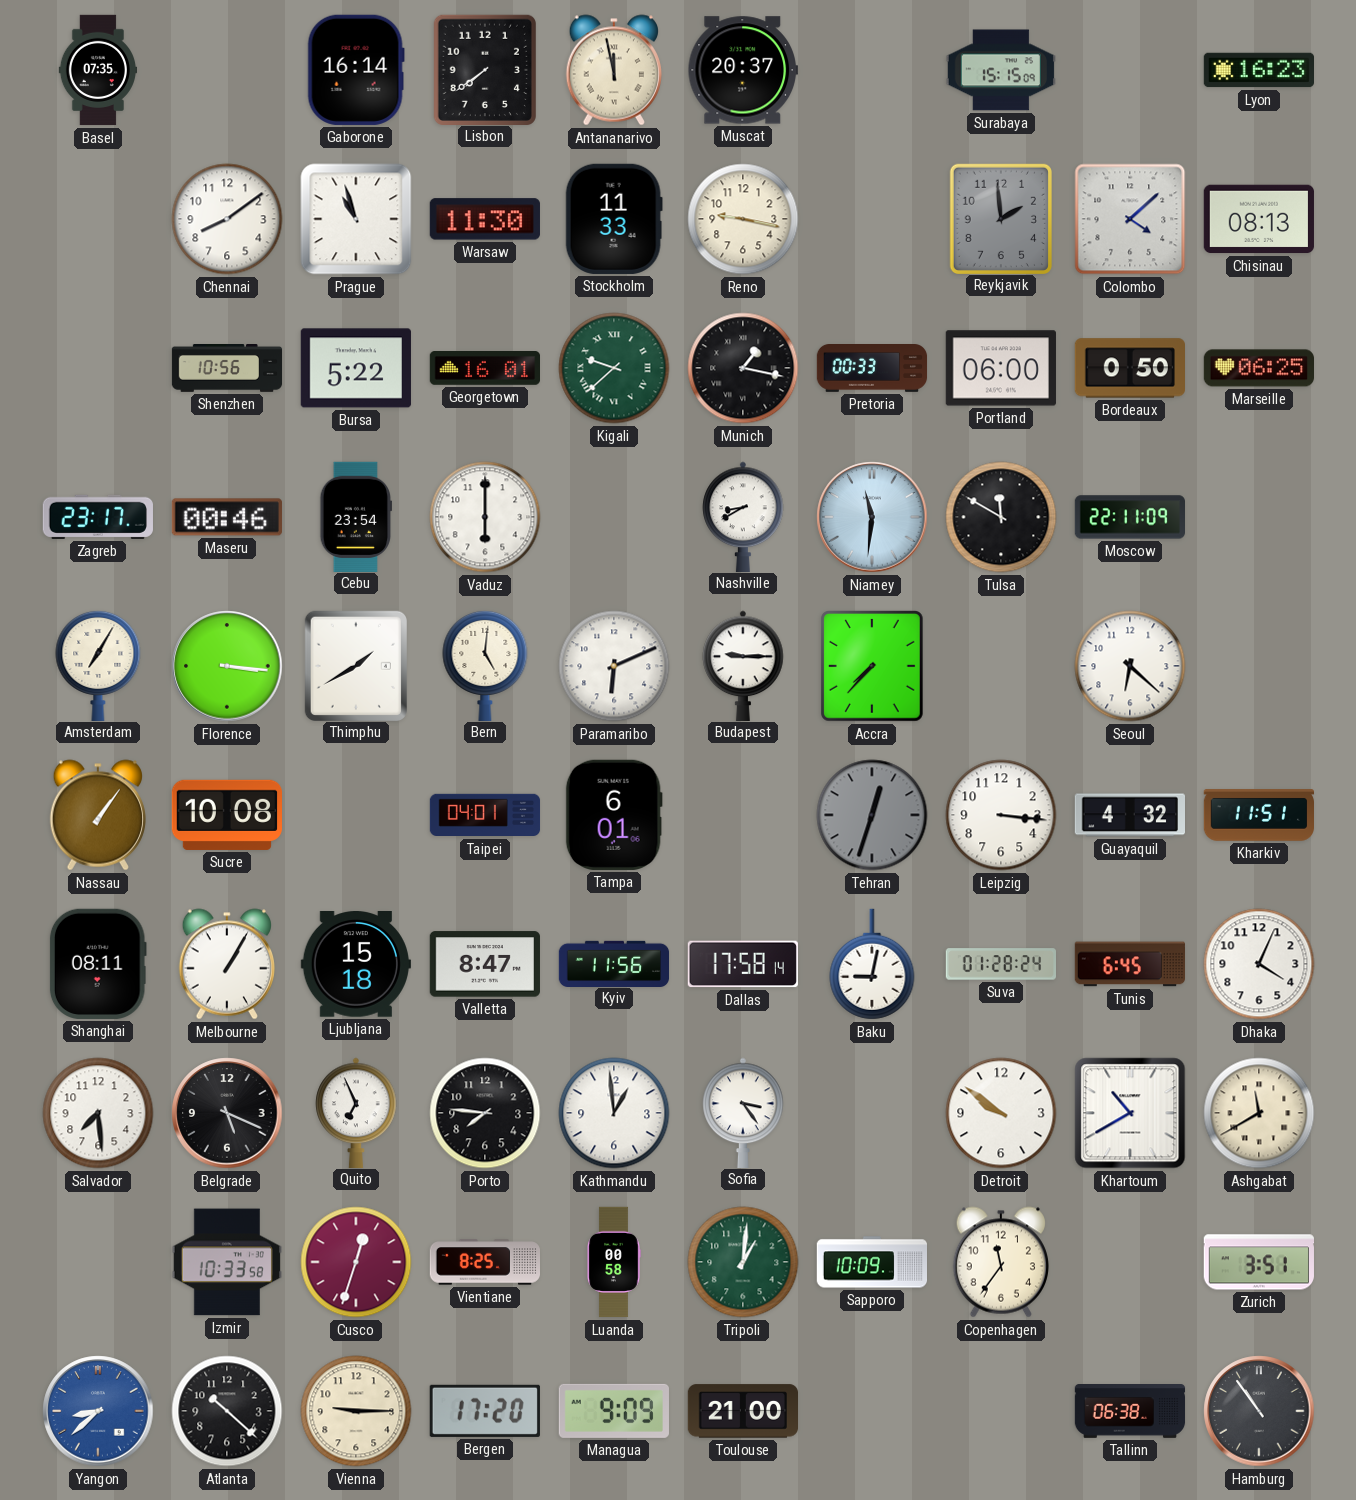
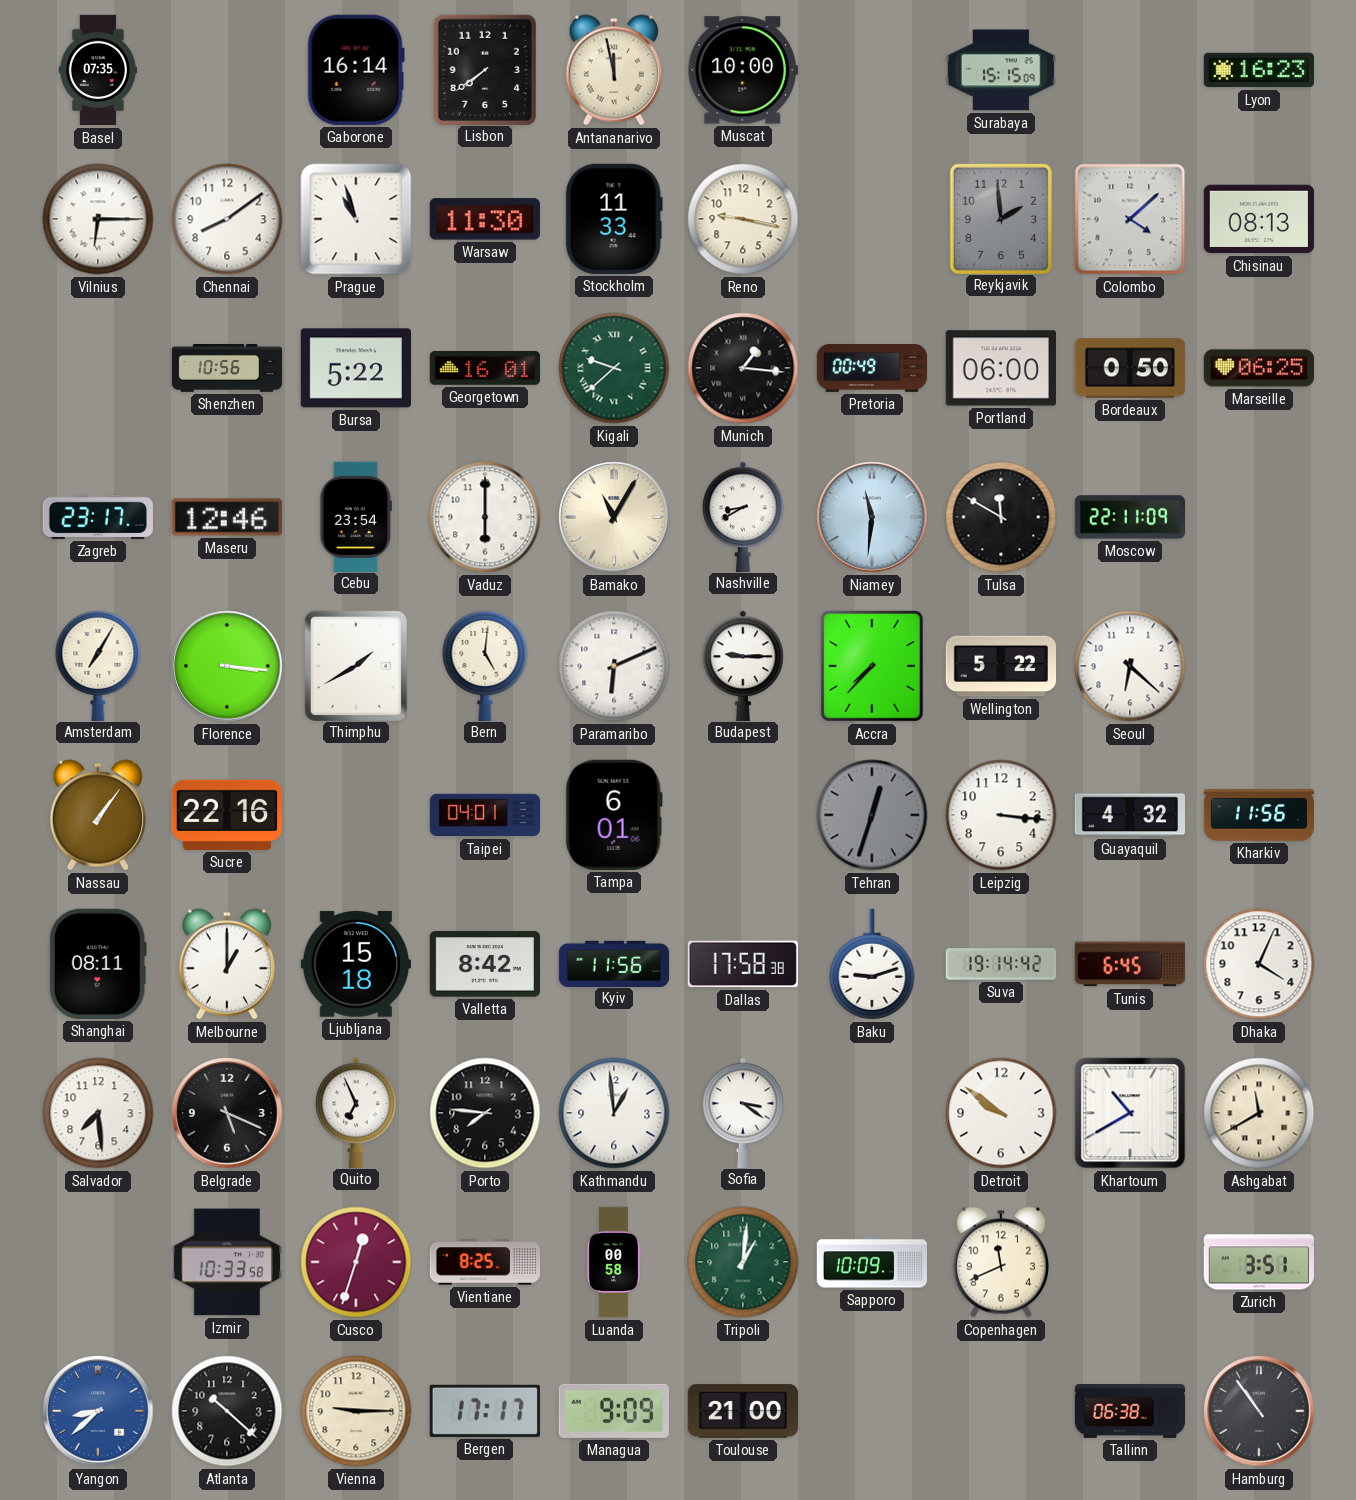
Muscat: 20:37 -> 10:00 (743, 70)
Vilnius: none -> 6:15 (98, 219)
Munich: 1:17 -> 1:16 (743, 368)
Pretoria: 00:33 -> 00:49 (872, 369)
Maseru: 00:46 -> 12:46 (227, 517)
Bamako: none -> 11:05 (614, 517)
Wellington: none -> 5:22 (1000, 666)
Sucre: 10:08 -> 22:16 (226, 815)
Kharkiv: 11:51 -> 11:56 (1258, 815)
Melbourne: 1:05 -> 1:00 (227, 964)
Valletta: 8:47 -> 8:42 (485, 964)
Dallas: 17:58:14 -> 17:58:38 (743, 964)
Baku: 9:02 -> 9:12 (872, 964)
Suva: 01:28 -> 19:14 (1000, 964)
Sofia: 3:24 -> 3:21 (743, 1112)
Copenhagen: 11:36 -> 11:41 (1001, 1262)
Bergen: 17:20 -> 17:17 (485, 1411)
